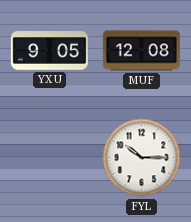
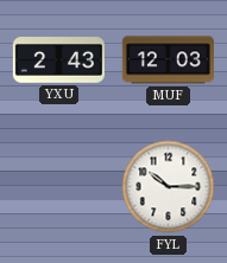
YXU: 9:05 -> 2:43 (58, 60)
MUF: 12:08 -> 12:03 (168, 60)
